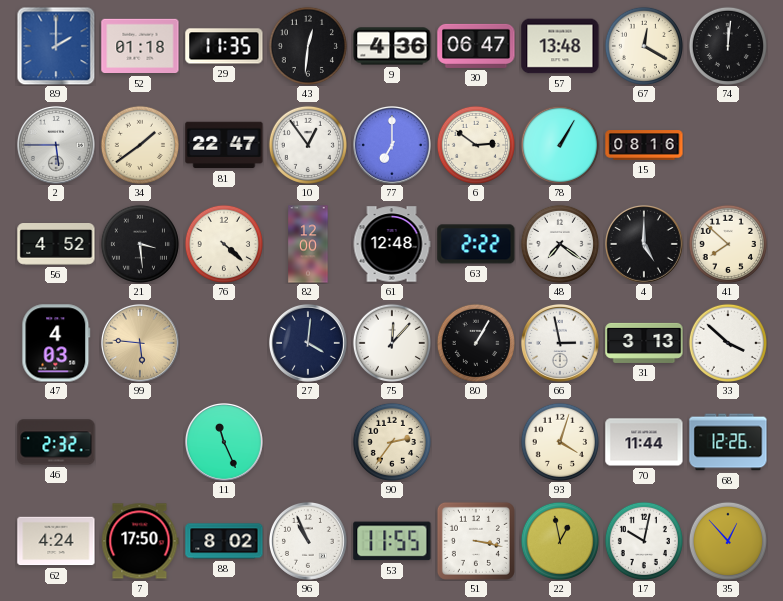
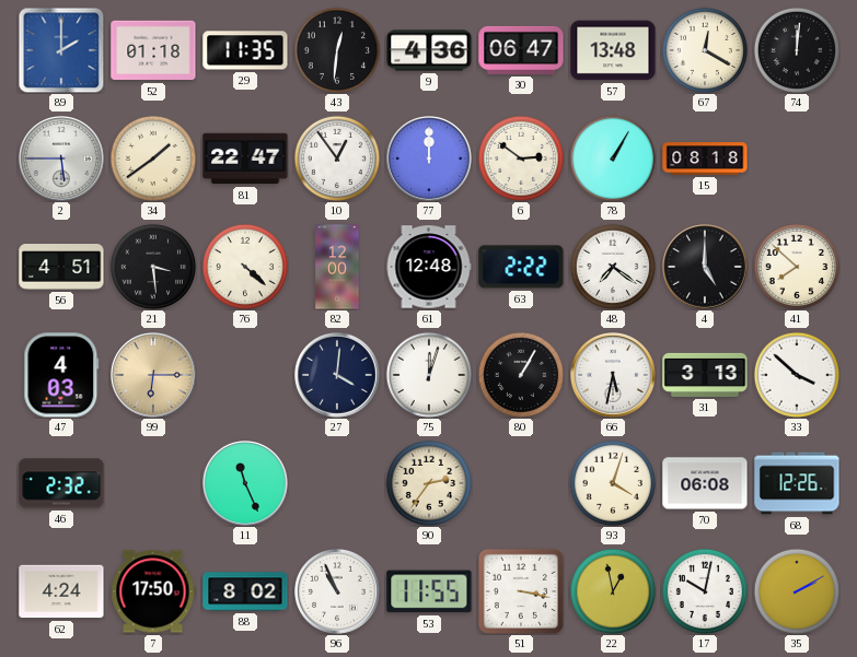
77: 7:00 -> 12:00 (430, 160)
15: 08:16 -> 08:18 (705, 159)
56: 4:52 -> 4:51 (61, 268)
99: 5:46 -> 6:15 (154, 376)
75: 12:07 -> 12:03 (429, 375)
66: 2:58 -> 5:32 (614, 376)
70: 11:44 -> 06:08 (705, 483)
35: 12:53 -> 2:10 (797, 591)
